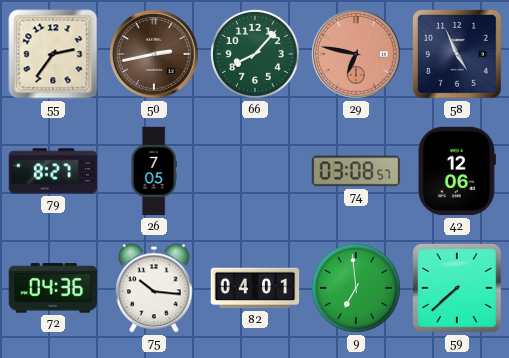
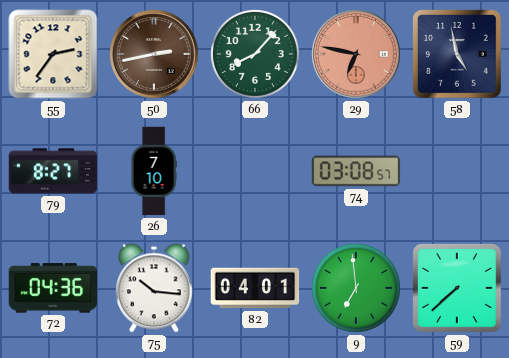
58: 4:56 -> 4:58 (457, 54)
26: 7:05 -> 7:10 (154, 171)
42: 12:06 -> none (457, 171)
